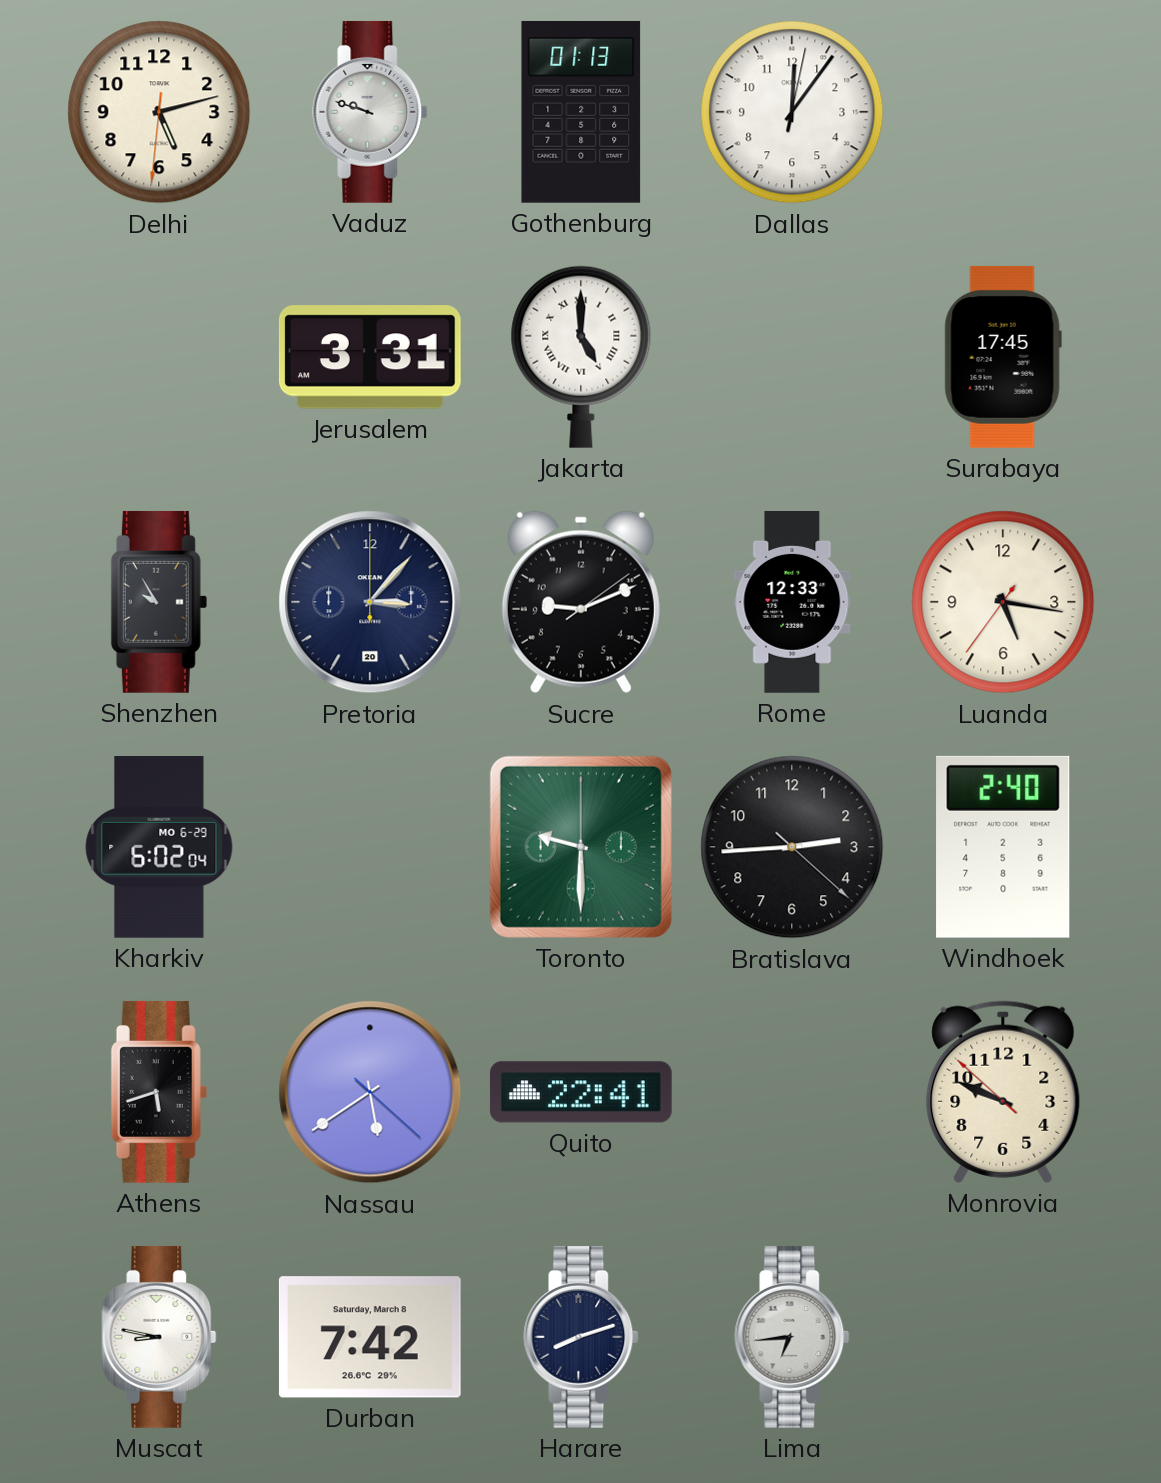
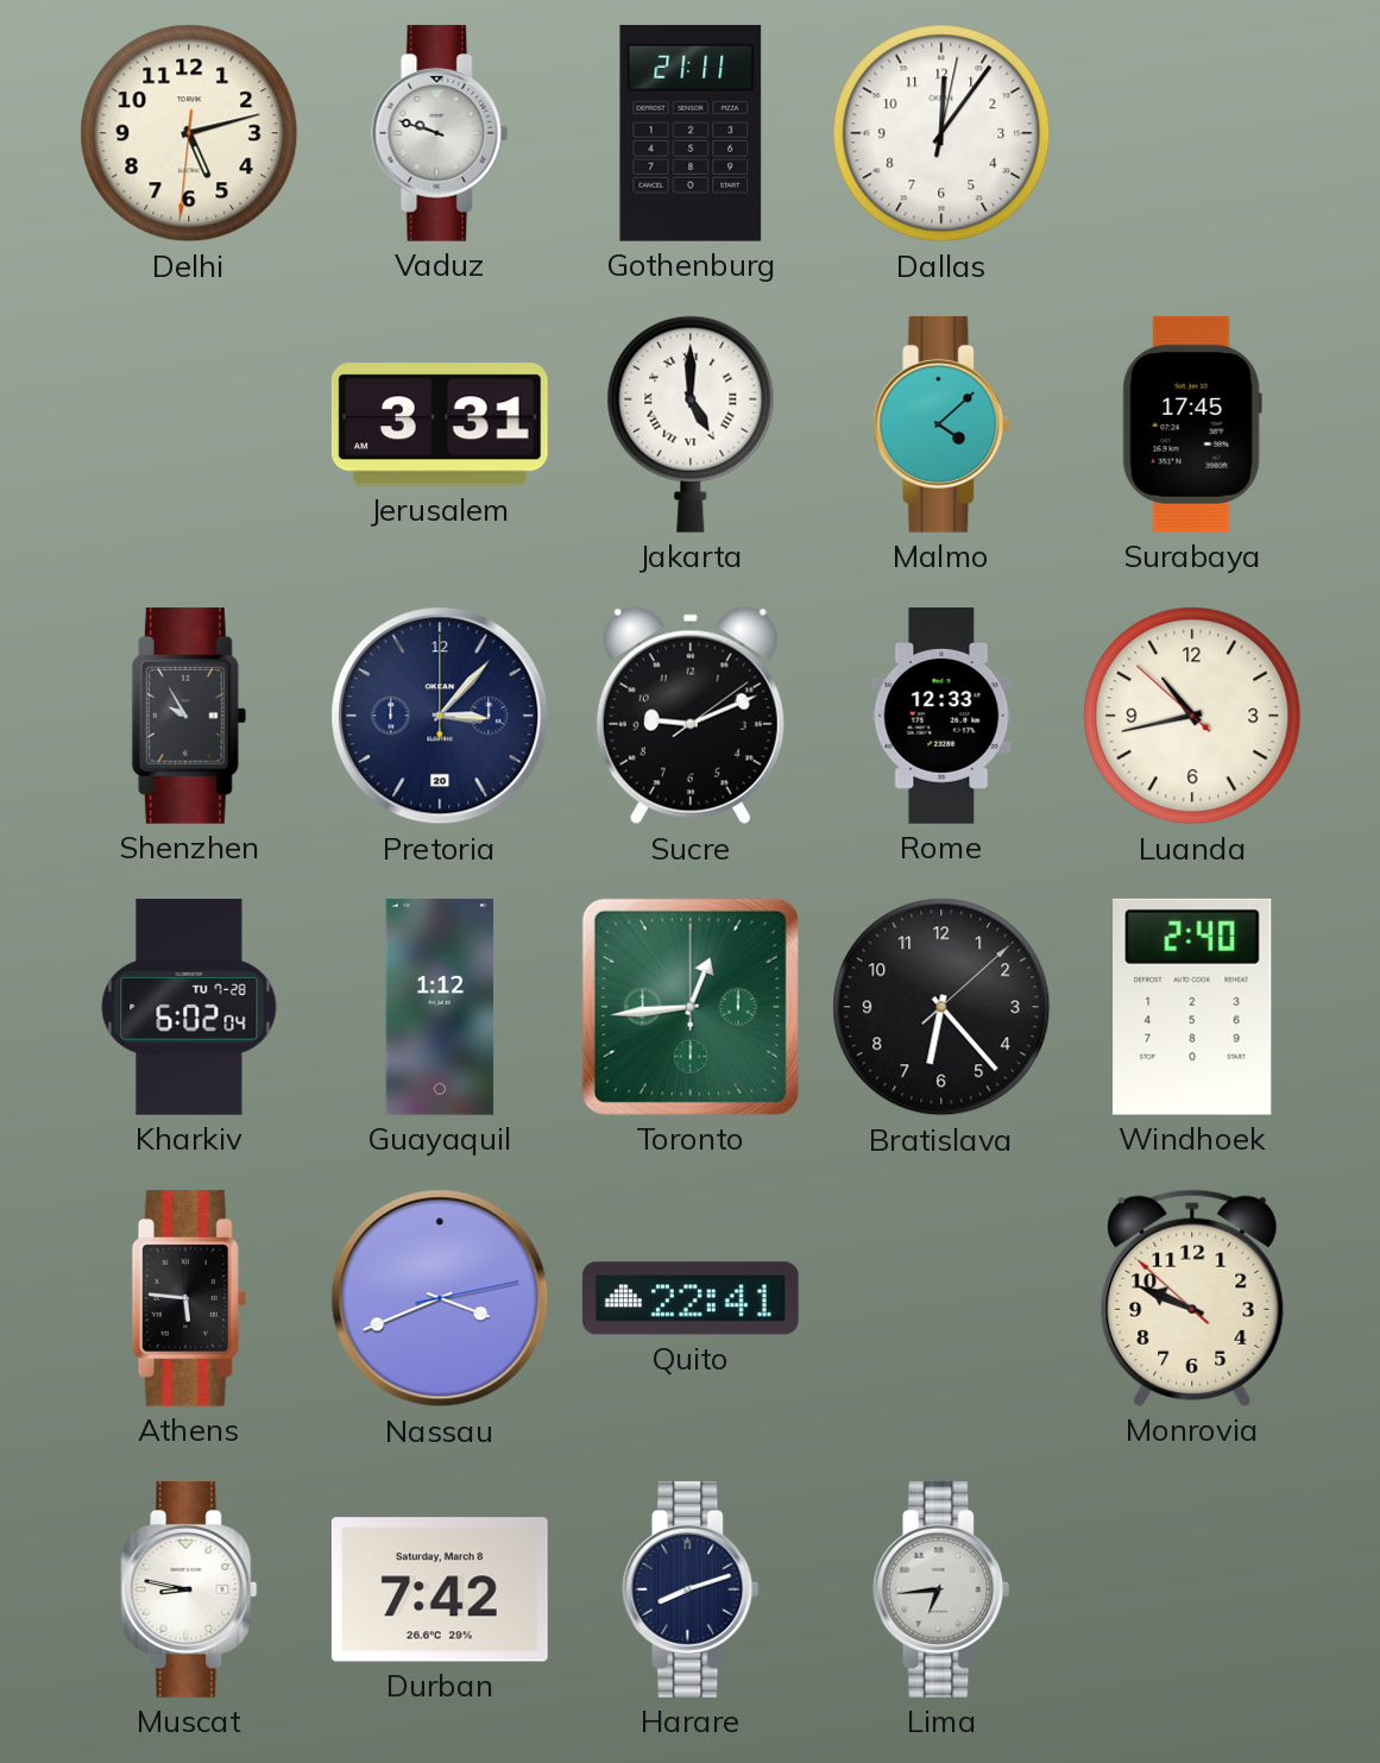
Gothenburg: 01:13 -> 21:11 (691, 133)
Malmo: none -> 4:08 (941, 424)
Luanda: 5:16 -> 10:42 (1192, 716)
Kharkiv date: MO 6-29 -> TU 7-28 (189, 1008)
Guayaquil: none -> 1:12 (440, 1008)
Toronto: 9:30 -> 12:44 (691, 1007)
Bratislava: 2:44 -> 6:23 (941, 1007)
Athens: 5:42 -> 5:46 (189, 1298)
Nassau: 5:39 -> 3:41 (440, 1298)
